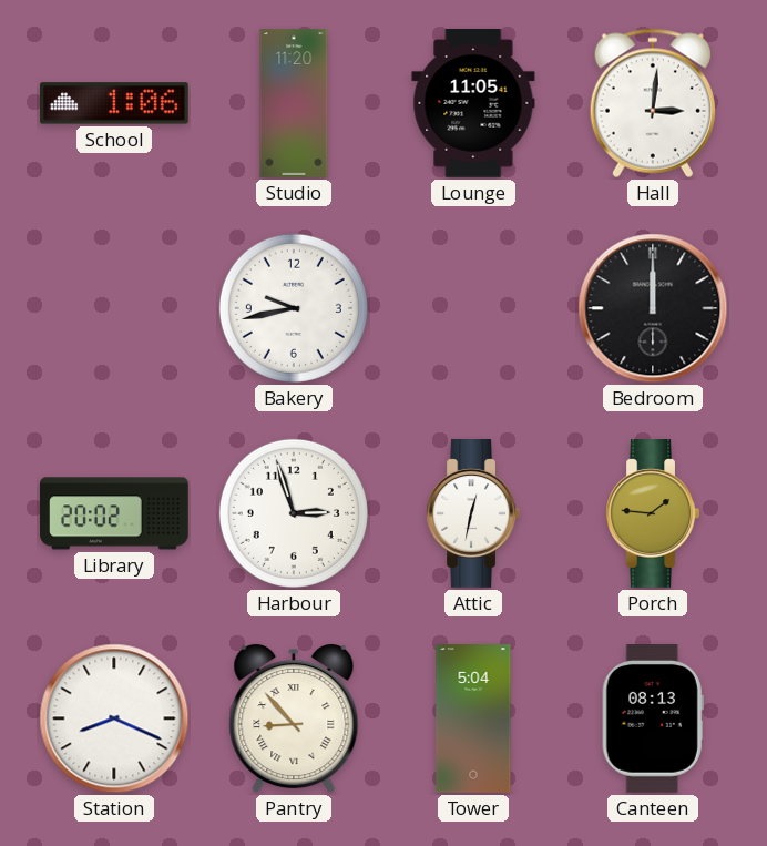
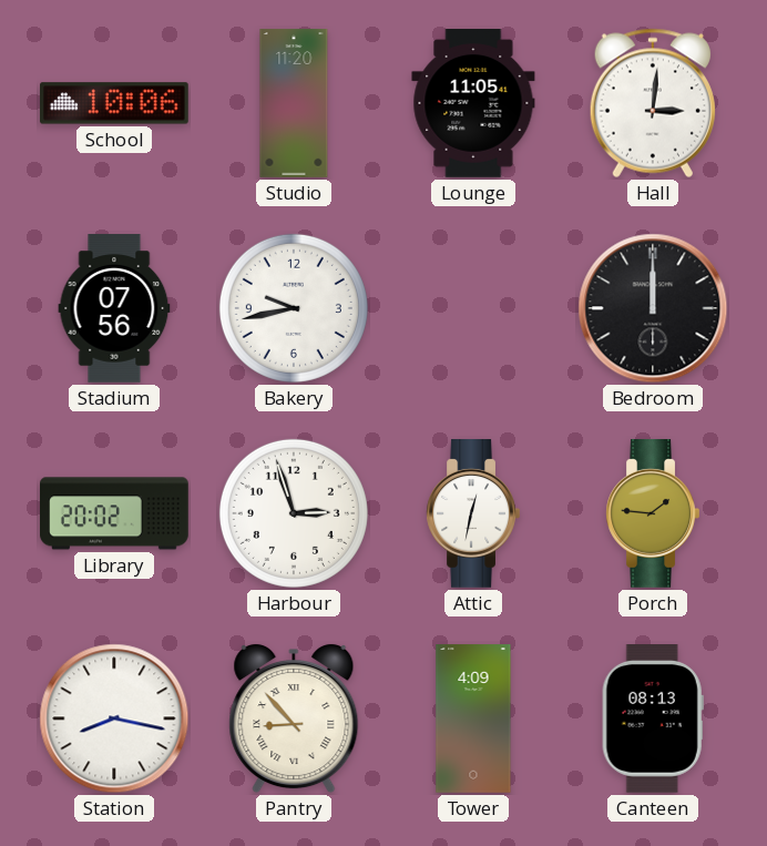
School: 1:06 -> 10:06 (115, 103)
Stadium: none -> 07:56 (114, 308)
Station: 8:19 -> 8:17 (114, 718)
Tower: 5:04 -> 4:09 (473, 718)
